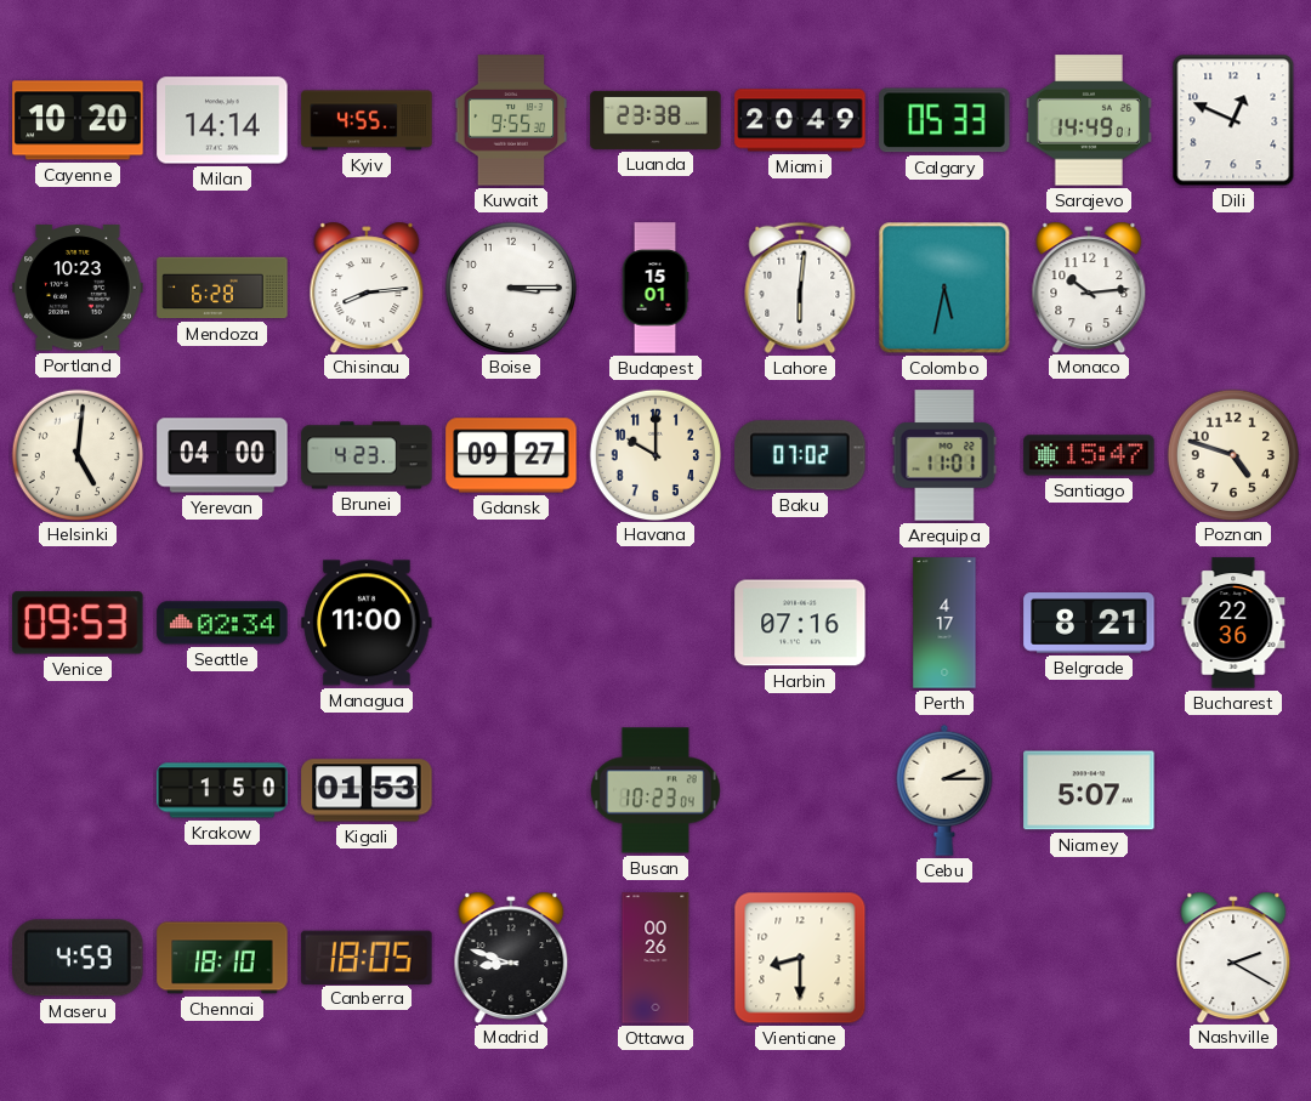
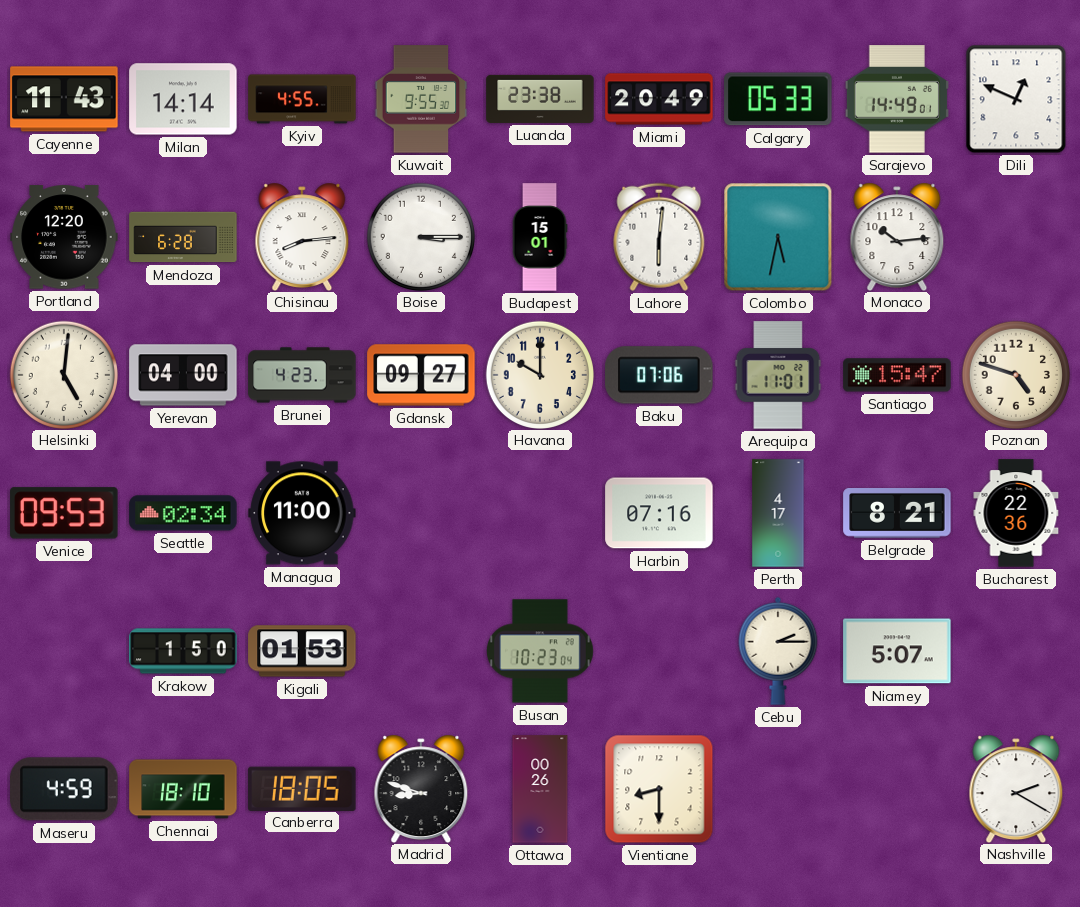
Cayenne: 10:20 -> 11:43 (64, 99)
Portland: 10:23 -> 12:20 (64, 237)
Baku: 07:02 -> 07:06 (659, 375)
